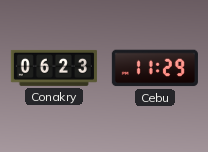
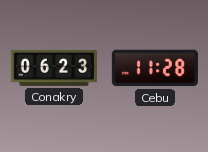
Cebu: 11:29 -> 11:28 (155, 68)
